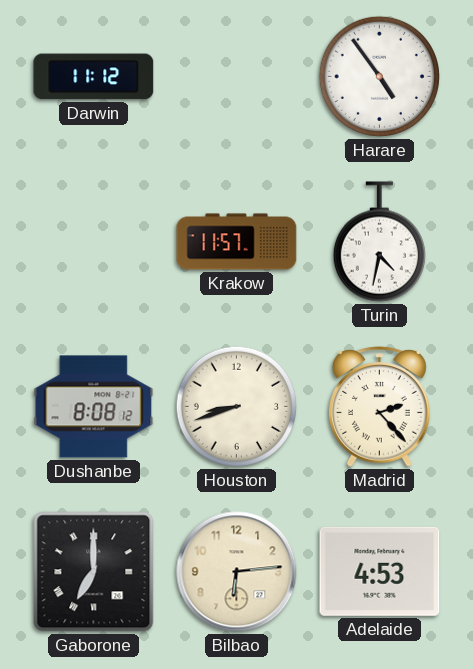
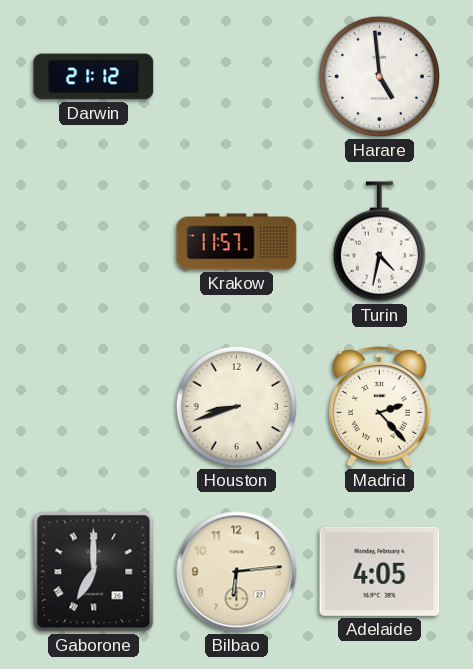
Darwin: 11:12 -> 21:12 (94, 77)
Harare: 4:54 -> 4:59 (379, 76)
Dushanbe: 8:08 -> none (94, 407)
Adelaide: 4:53 -> 4:05 (380, 571)
